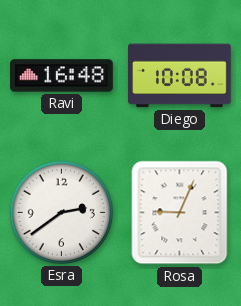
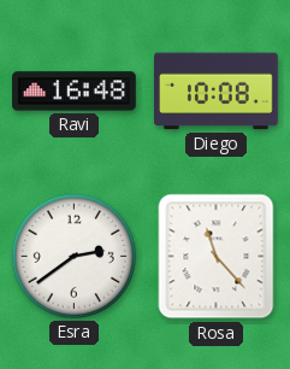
Rosa: 9:04 -> 11:23 (217, 257)
